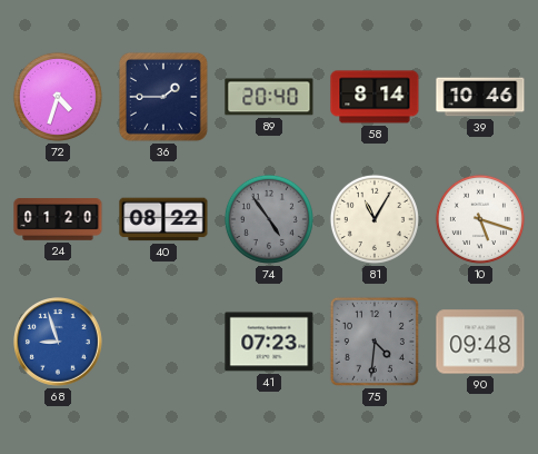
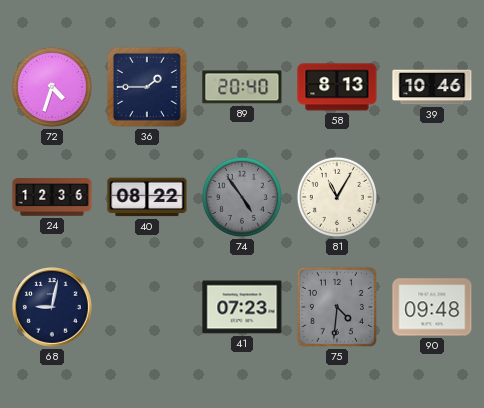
58: 8:14 -> 8:13 (337, 87)
24: 01:20 -> 12:36 (52, 197)
10: 5:18 -> none (480, 219)
68: 8:57 -> 9:02 (53, 308)
68 dial: blue -> navy (53, 308)
